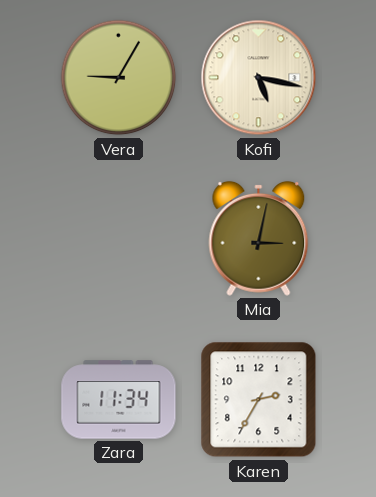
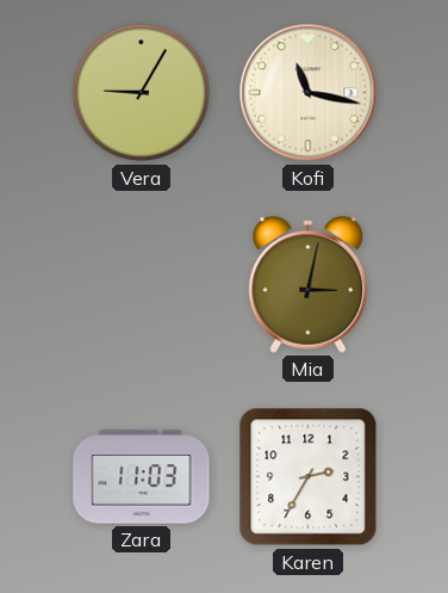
Kofi: 5:17 -> 11:17 (309, 93)
Zara: 11:34 -> 11:03 (142, 477)
